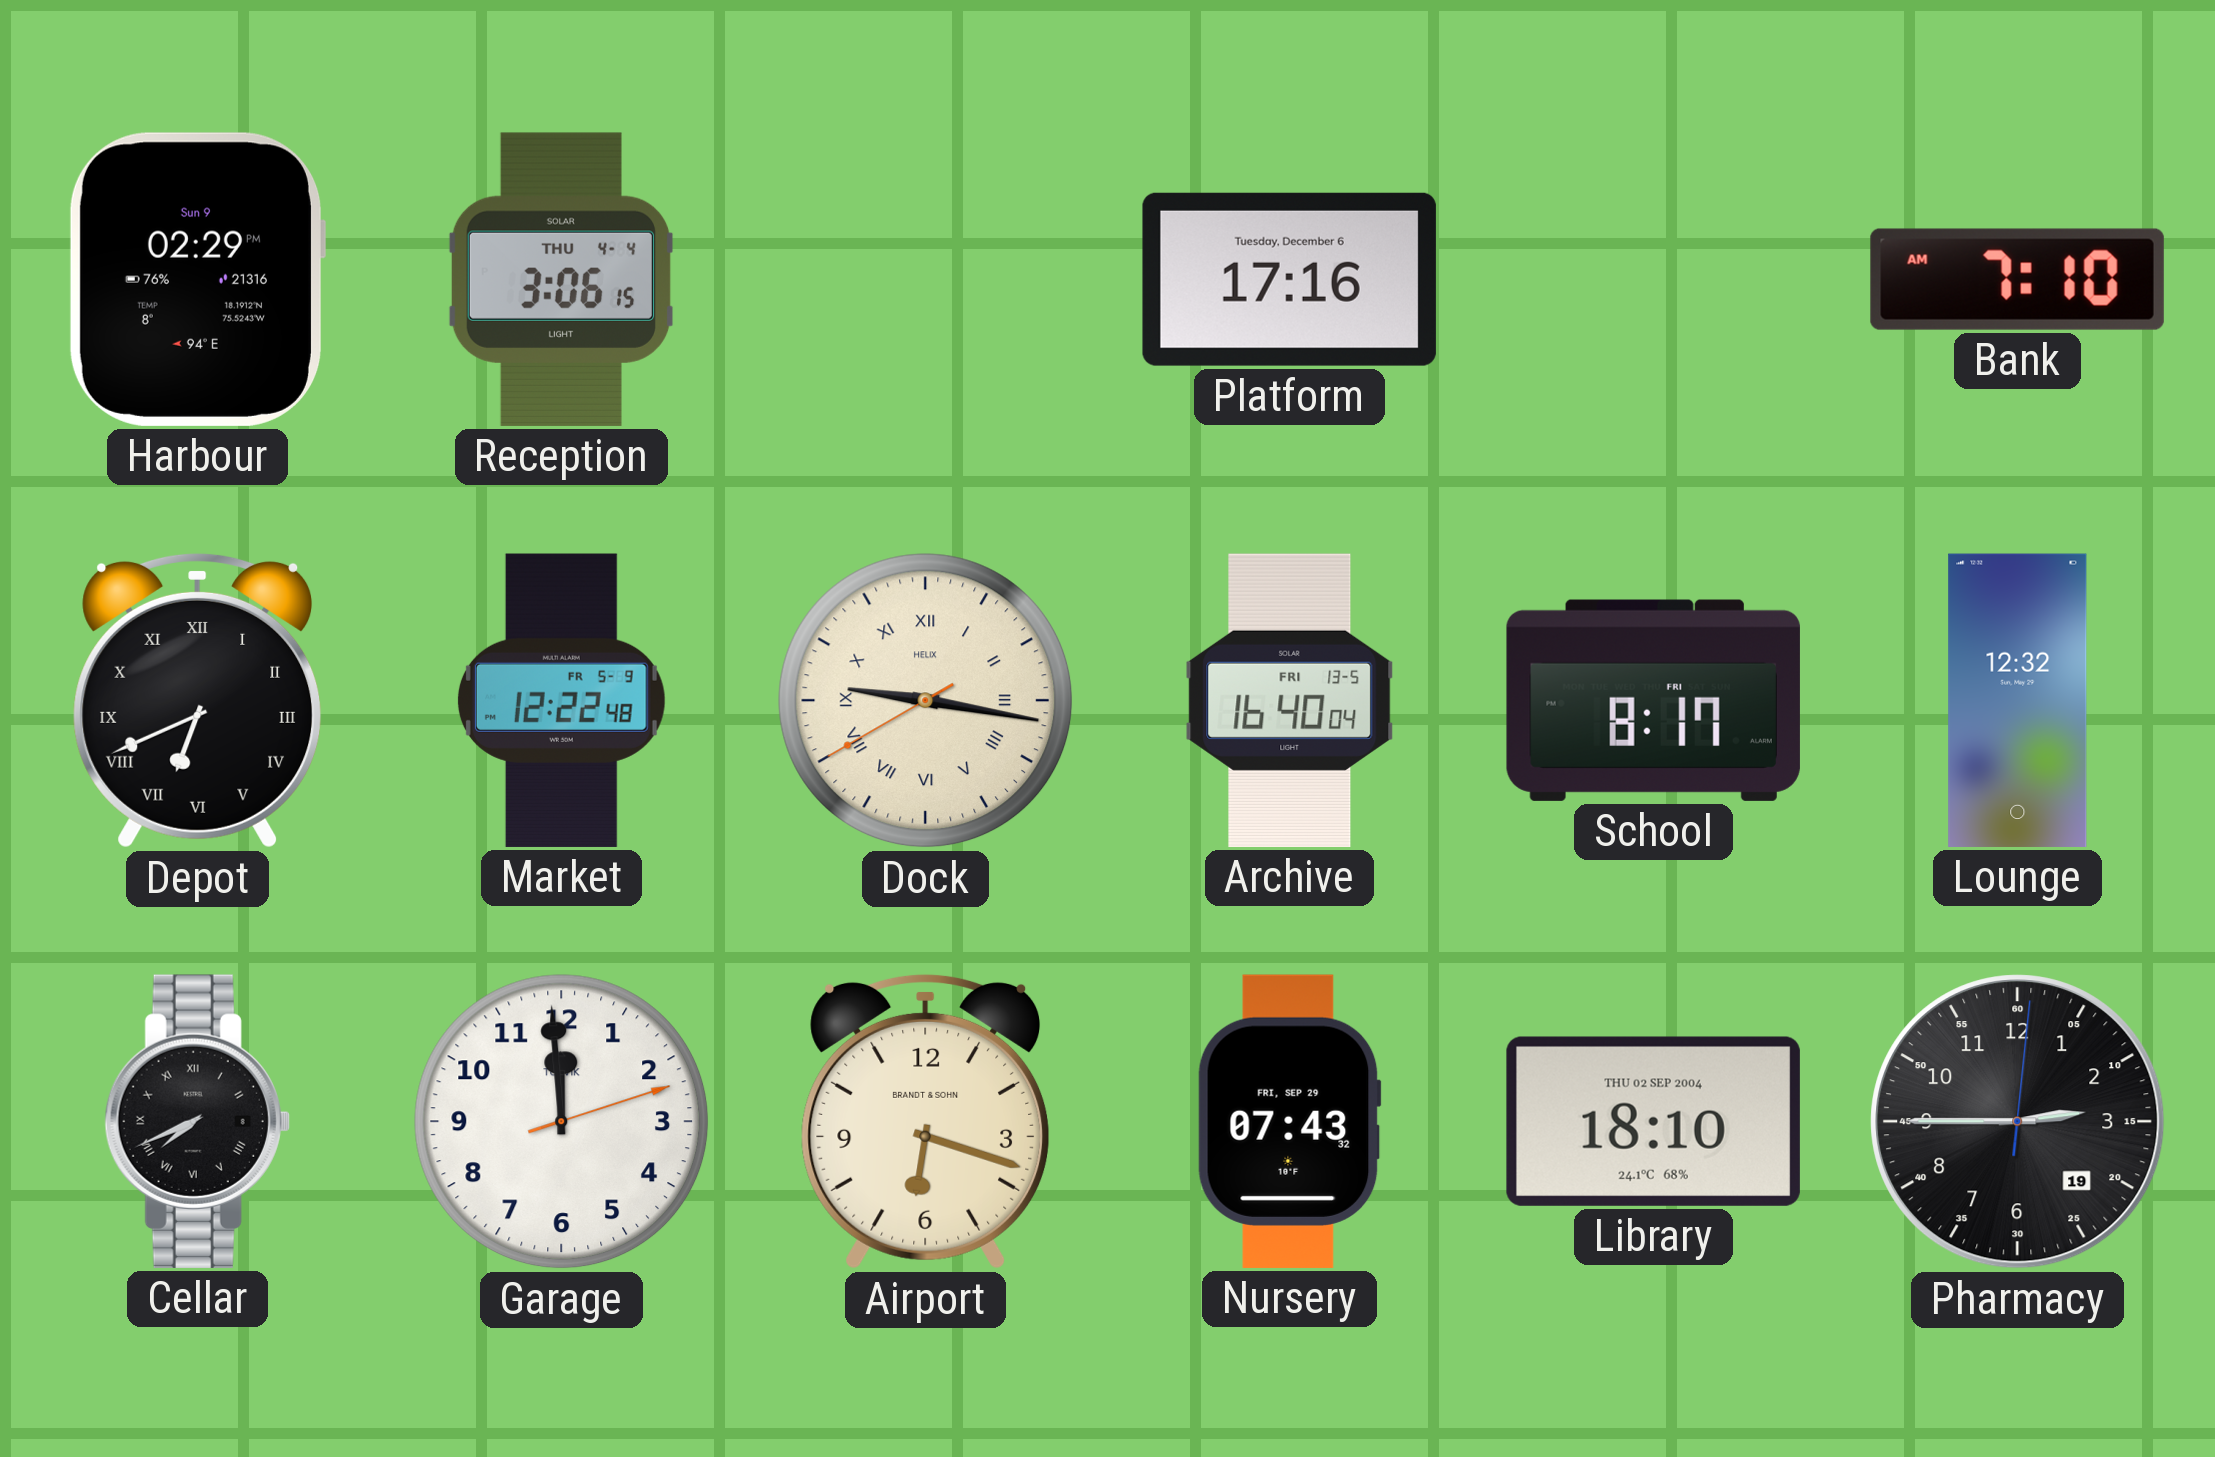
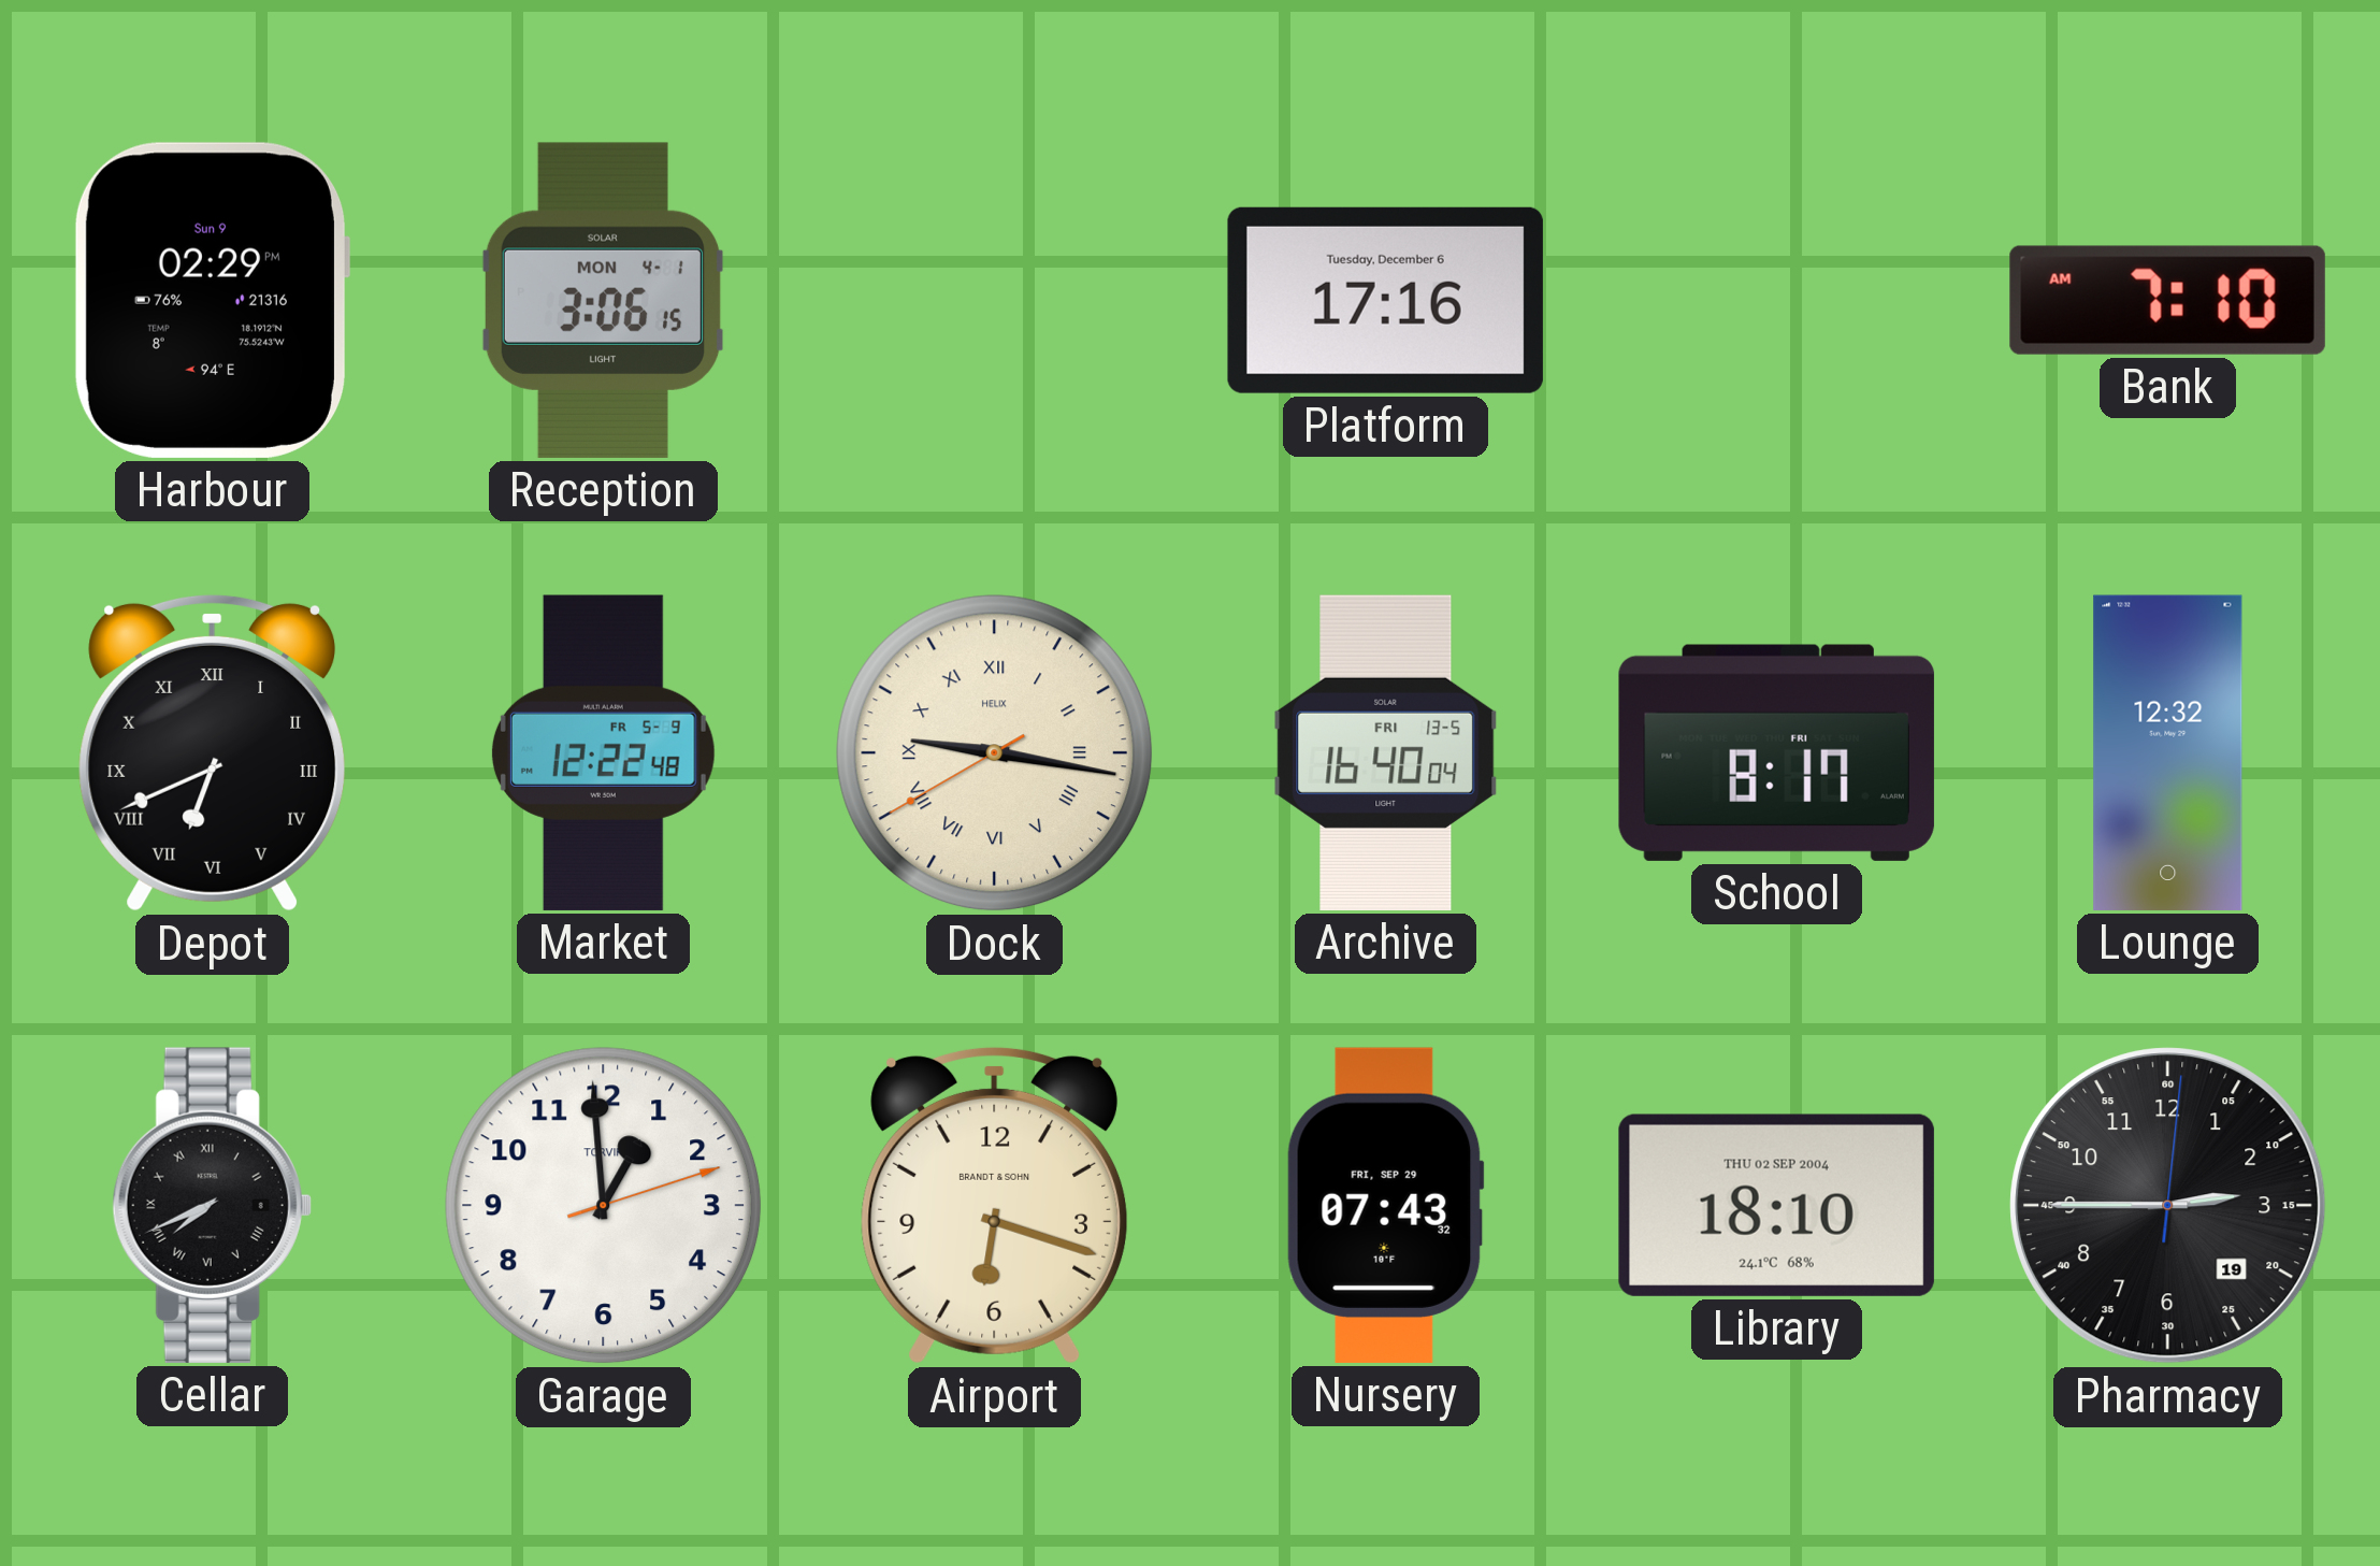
Reception date: THU 4-4 -> MON 4-1 (604, 300)
Garage: 11:59 -> 12:59 (604, 1206)
